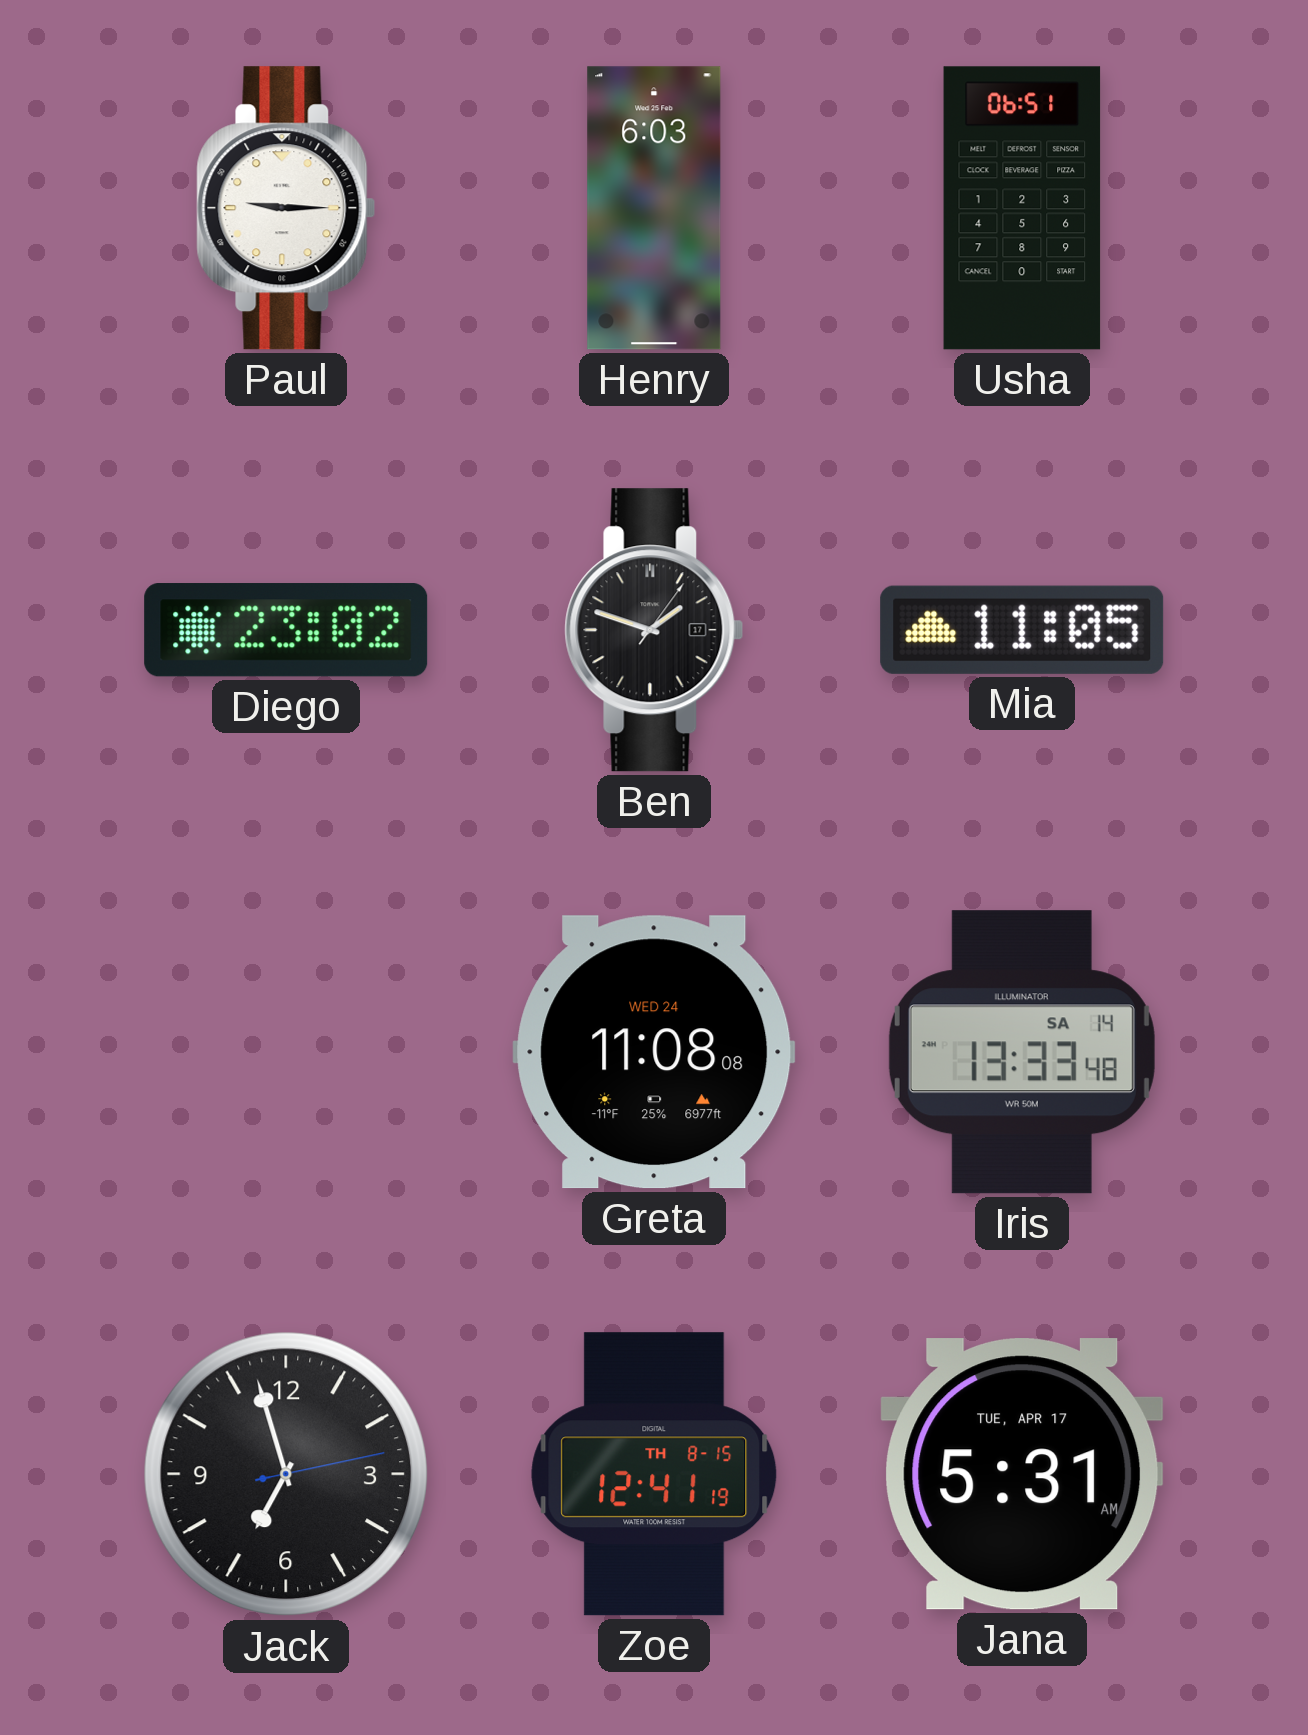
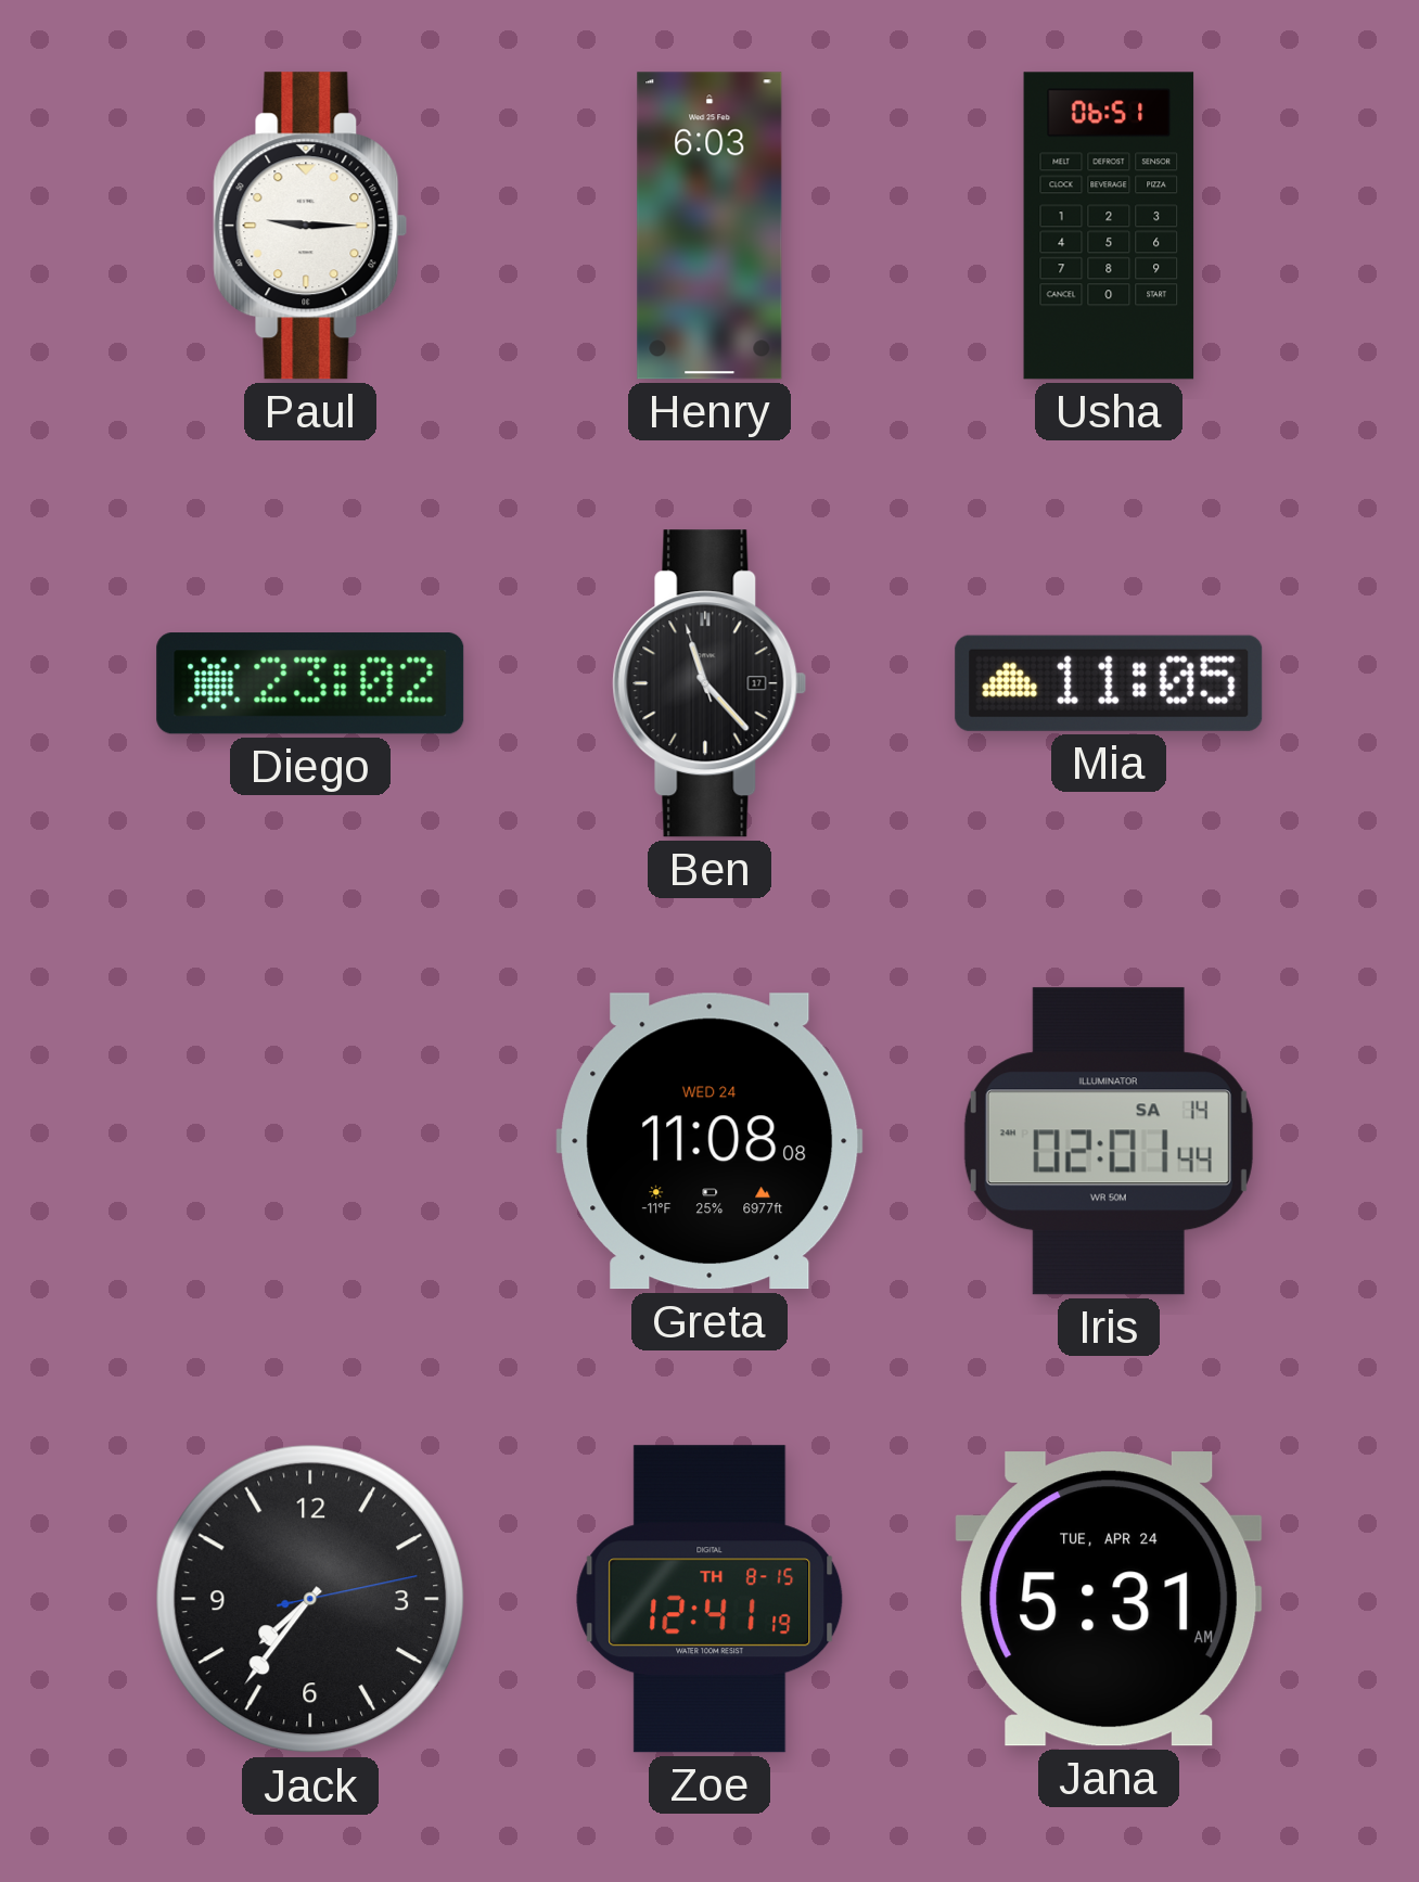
Ben: 1:48 -> 11:22 (710, 683)
Iris: 13:33 -> 02:01 (1109, 1141)
Jack: 6:57 -> 7:36 (310, 1599)
Jana date: TUE, APR 17 -> TUE, APR 24 (1109, 1599)
